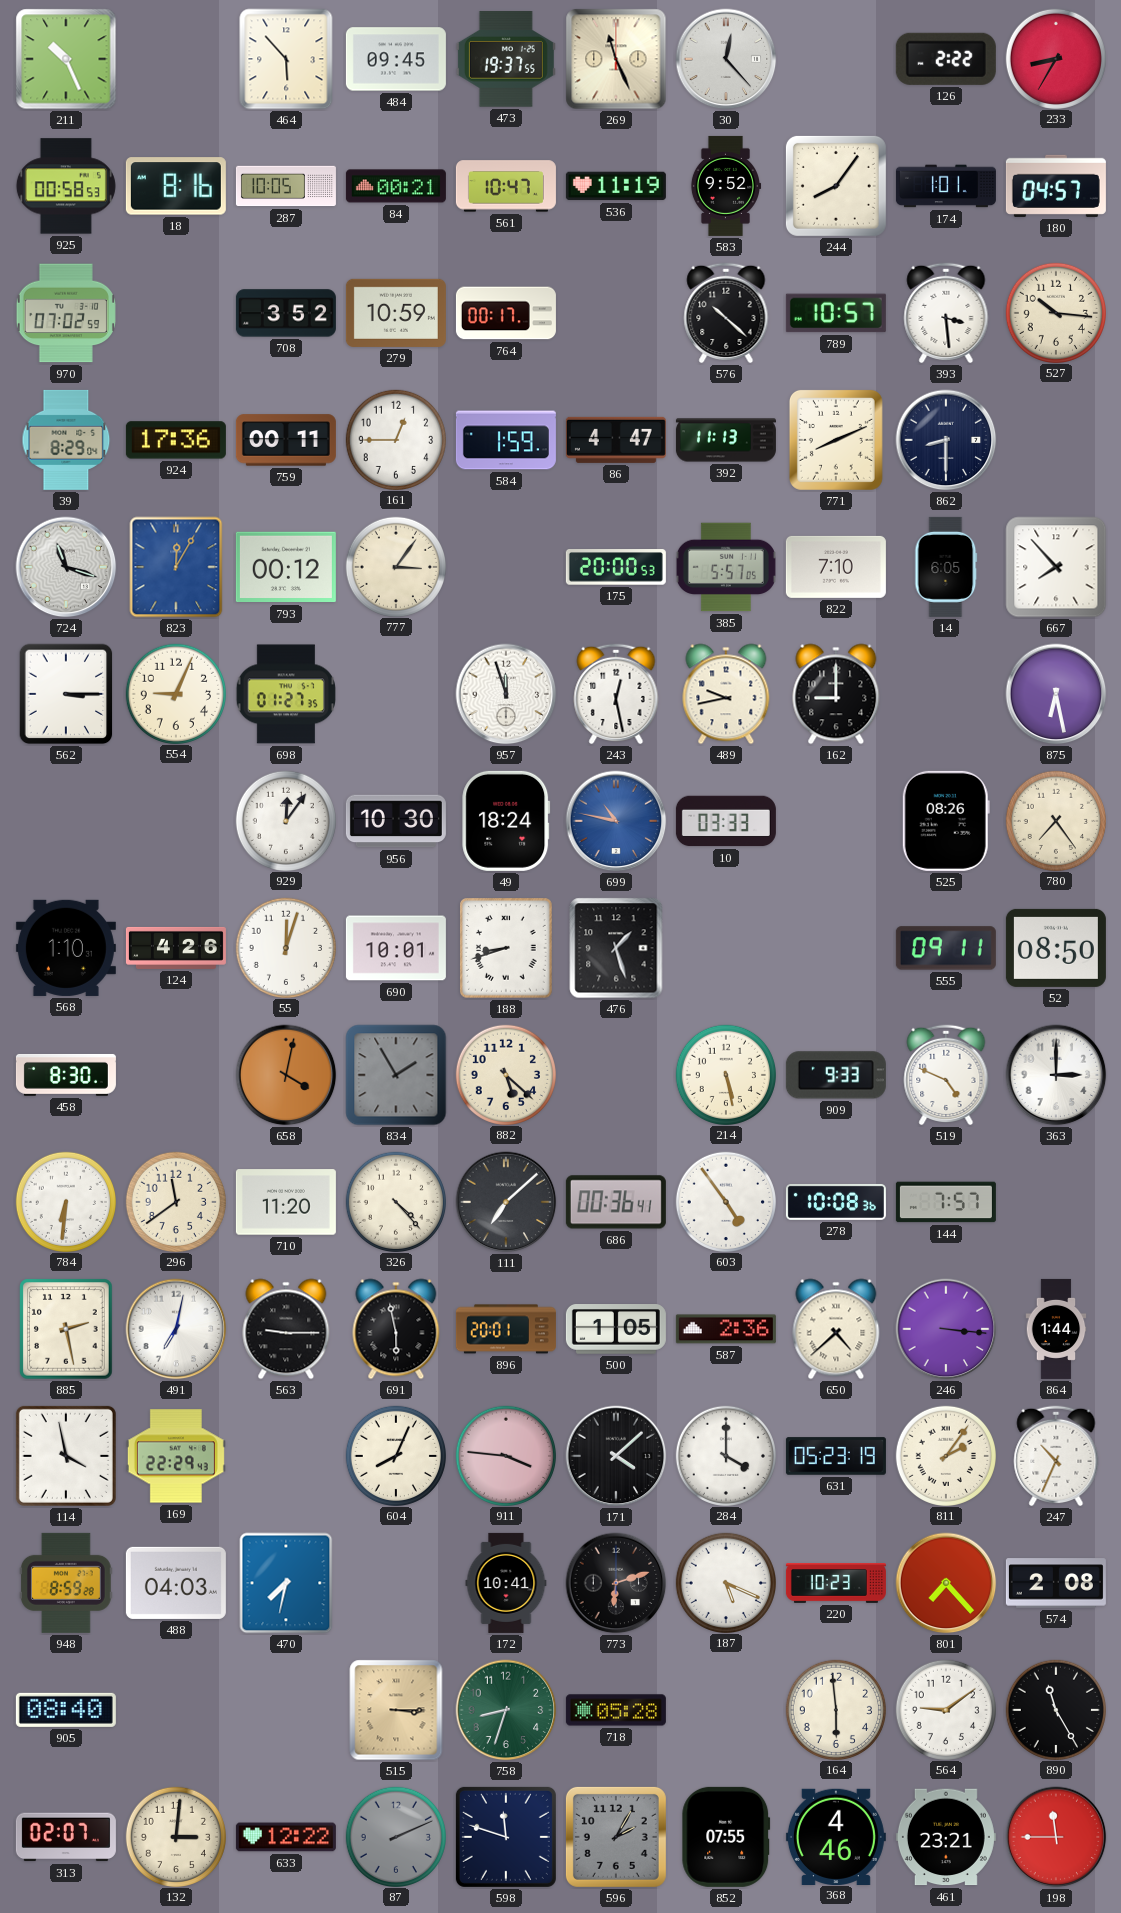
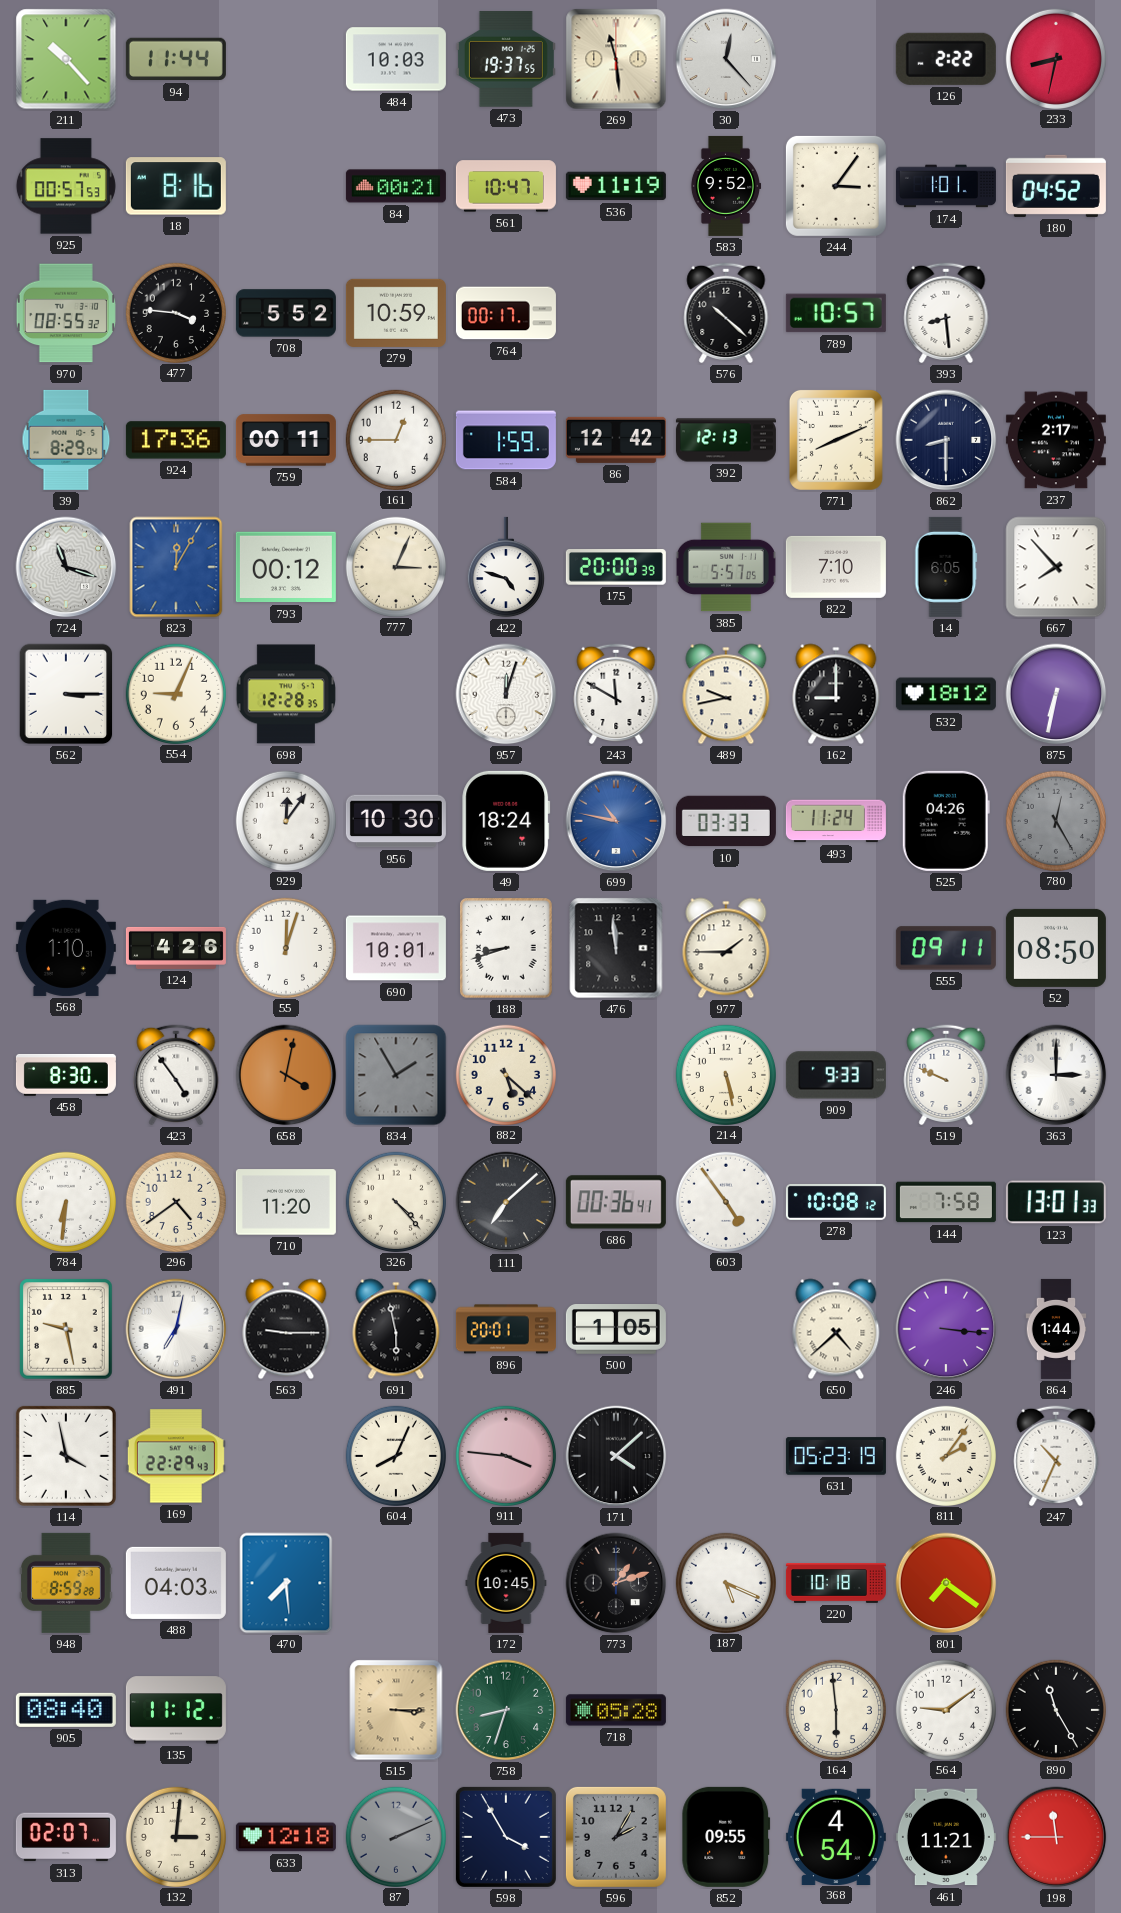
211: 10:26 -> 10:23 (66, 59)
94: none -> 11:44 (176, 59)
464: 5:53 -> none (286, 59)
484: 09:45 -> 10:03 (396, 59)
269: 11:26 -> 11:29 (616, 59)
233: 8:35 -> 8:32 (1055, 58)
925: 00:58 -> 00:57 (66, 186)
287: 10:05 -> none (286, 186)
244: 8:06 -> 3:06 (836, 186)
180: 04:57 -> 04:52 (1056, 186)
970: 07:02 -> 08:55 (66, 313)
477: none -> 3:46 (175, 312)
708: 3:52 -> 5:52 (286, 313)
393: 3:29 -> 8:29 (946, 313)
527: 10:16 -> none (1055, 312)
86: 4:47 -> 12:42 (616, 440)
392: 11:13 -> 12:13 (726, 440)
237: none -> 2:17 (1056, 440)
777: 3:06 -> 3:04 (395, 566)
422: none -> 4:48 (506, 567)
175: 20:00:53 -> 20:00:39 (616, 567)
698: 01:27 -> 12:28 (285, 694)
957: 11:57 -> 12:03 (506, 694)
243: 12:28 -> 11:50 (616, 694)
532: none -> 18:12 (946, 694)
875: 6:28 -> 6:32 (1056, 694)
493: none -> 11:24 (836, 821)
525: 08:26 -> 04:26 (946, 821)
780: 7:24 -> 12:25 (1055, 820)
780 dial: cream -> grey (1055, 820)
476: 1:27 -> 11:59 (616, 948)
977: none -> 1:45 (726, 948)
423: none -> 4:54 (176, 1075)
519: 4:49 -> 9:49 (946, 1075)
296: 11:39 -> 4:39 (175, 1201)
278: 10:08:36 -> 10:08:12 (836, 1202)
144: 7:57 -> 7:58 (946, 1202)
123: none -> 13:01 (1056, 1202)
885: 2:28 -> 9:28 (66, 1329)
587: 2:36 -> none (726, 1329)
284: 4:00 -> none (725, 1455)
470: 7:32 -> 7:29 (286, 1583)
172: 10:41 -> 10:45 (506, 1583)
773: 6:12 -> 1:12 (616, 1583)
220: 10:23 -> 10:18 (836, 1583)
801: 7:23 -> 7:21 (946, 1583)
574: 2:08 -> none (1056, 1583)
135: none -> 11:12 (176, 1710)
633: 12:22 -> 12:18 (286, 1837)
598: 11:48 -> 3:55 (506, 1837)
852: 07:55 -> 09:55 (726, 1837)
368: 4:46 -> 4:54 (836, 1836)
461: 23:21 -> 11:21 (946, 1837)
